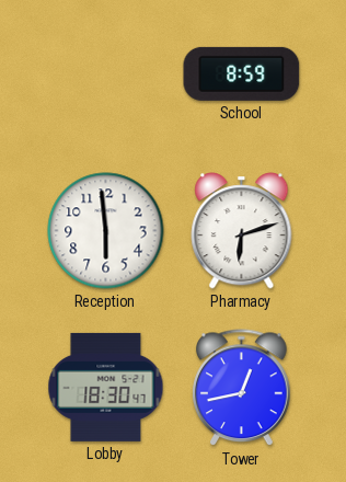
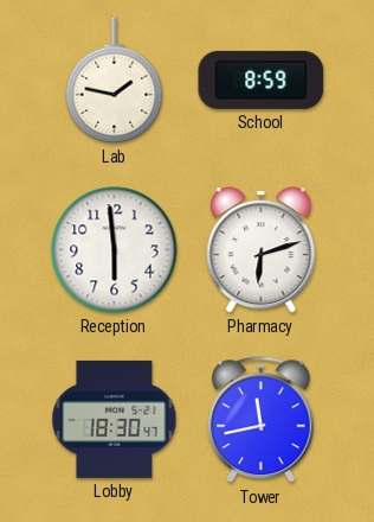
Lab: none -> 1:47 (115, 81)
Tower: 12:43 -> 11:43 (262, 420)
